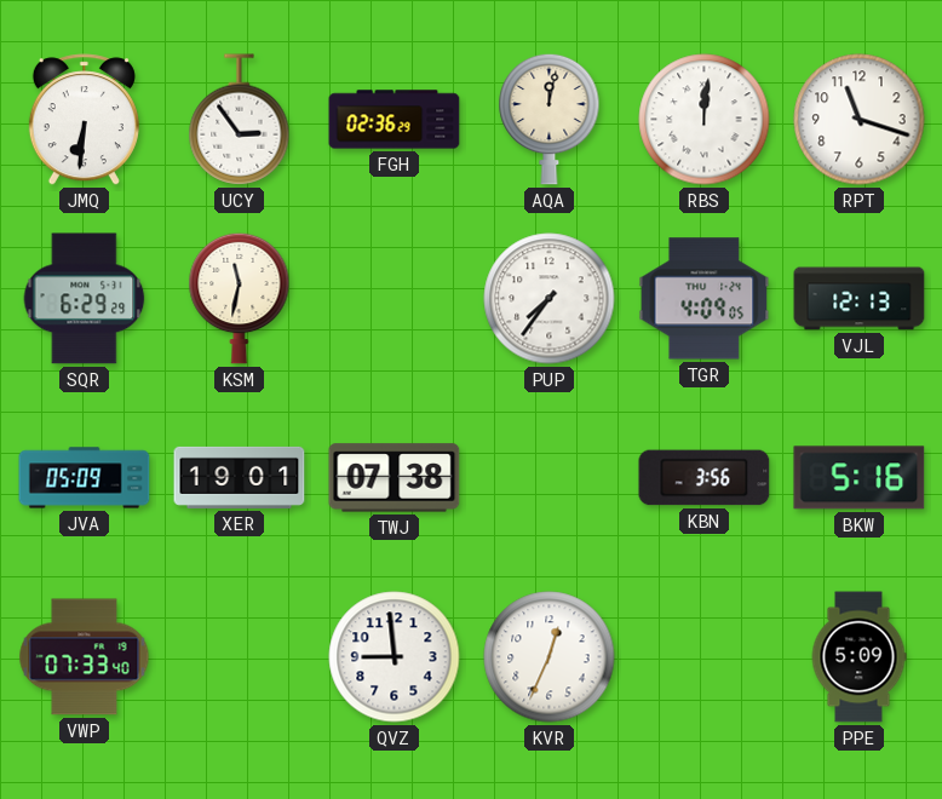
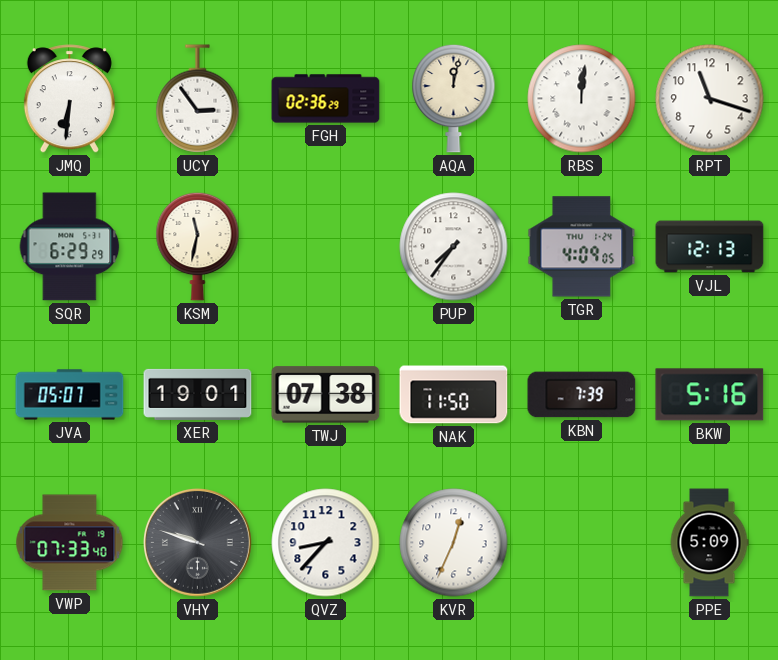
JVA: 05:09 -> 05:07 (70, 395)
NAK: none -> 11:50 (454, 395)
KBN: 3:56 -> 7:39 (582, 395)
VHY: none -> 9:48 (197, 542)
QVZ: 8:59 -> 8:37 (326, 543)
